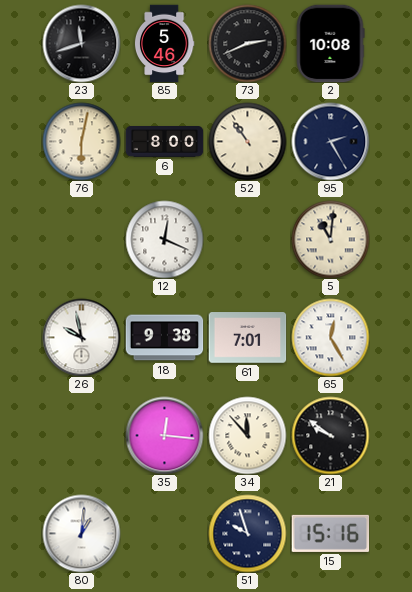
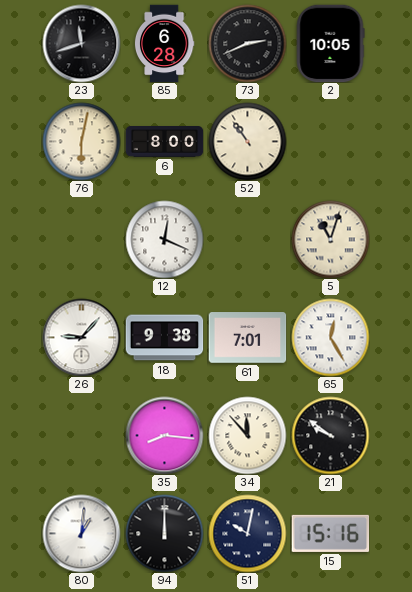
85: 5:46 -> 6:28 (164, 43)
2: 10:08 -> 10:05 (330, 43)
95: 2:25 -> none (330, 141)
5: 11:01 -> 11:03 (330, 239)
26: 9:58 -> 9:07 (81, 337)
35: 12:16 -> 8:16 (164, 435)
94: none -> 12:00 (164, 533)
51: 9:57 -> 10:02 (247, 533)
